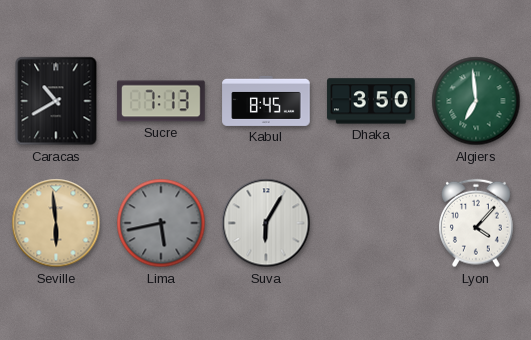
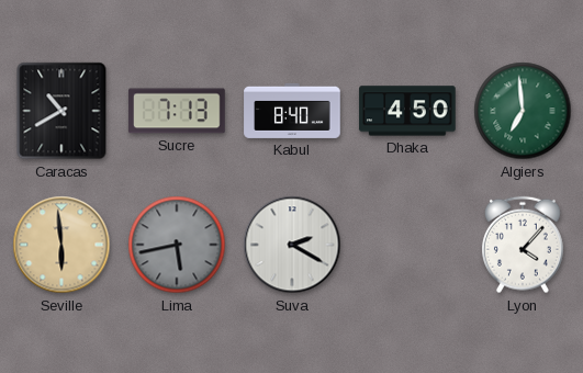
Kabul: 8:45 -> 8:40 (292, 111)
Dhaka: 3:50 -> 4:50 (407, 111)
Suva: 6:05 -> 2:20 (292, 245)
